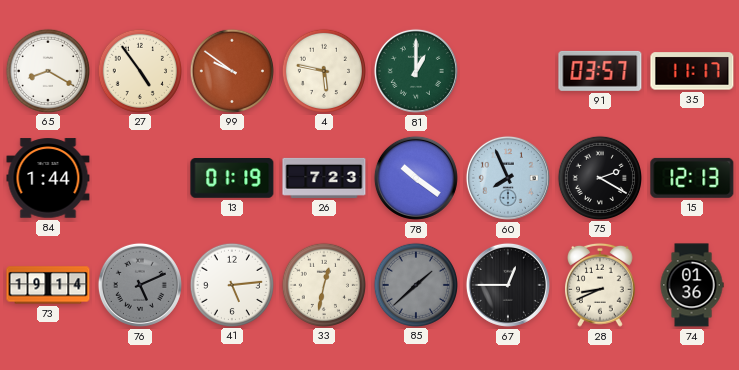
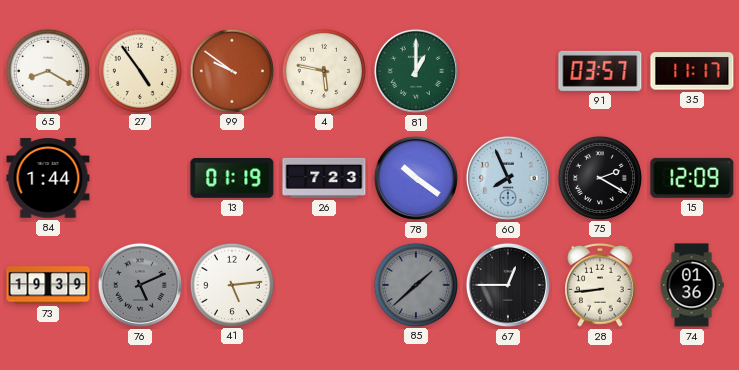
15: 12:13 -> 12:09 (692, 178)
73: 19:14 -> 19:39 (48, 285)
33: 12:32 -> none (323, 284)
28: 8:41 -> 8:44 (601, 285)
